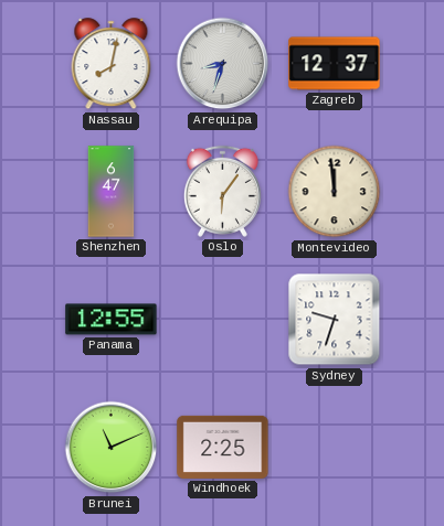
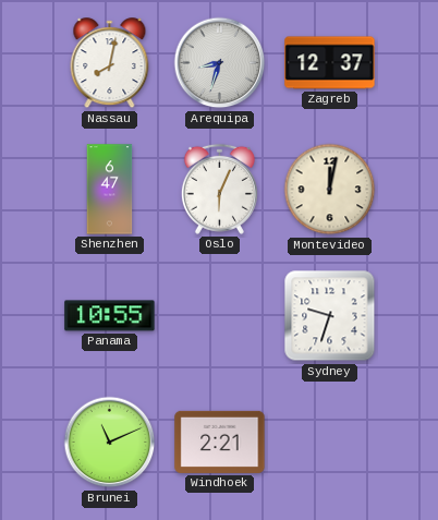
Oslo: 6:06 -> 6:04 (219, 189)
Montevideo: 11:59 -> 12:02 (330, 190)
Panama: 12:55 -> 10:55 (110, 316)
Windhoek: 2:25 -> 2:21 (220, 442)
